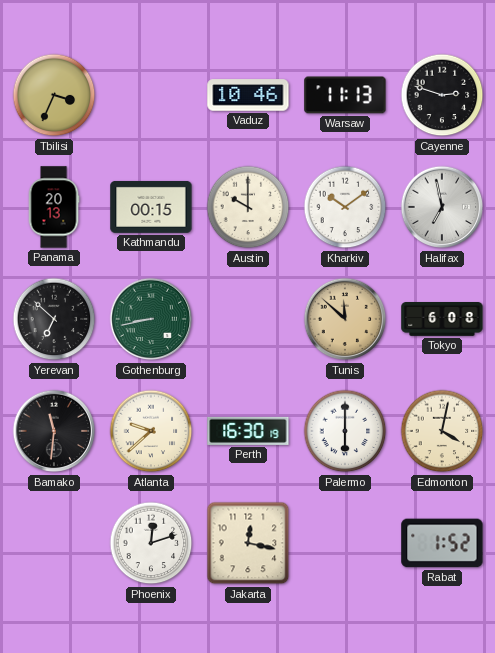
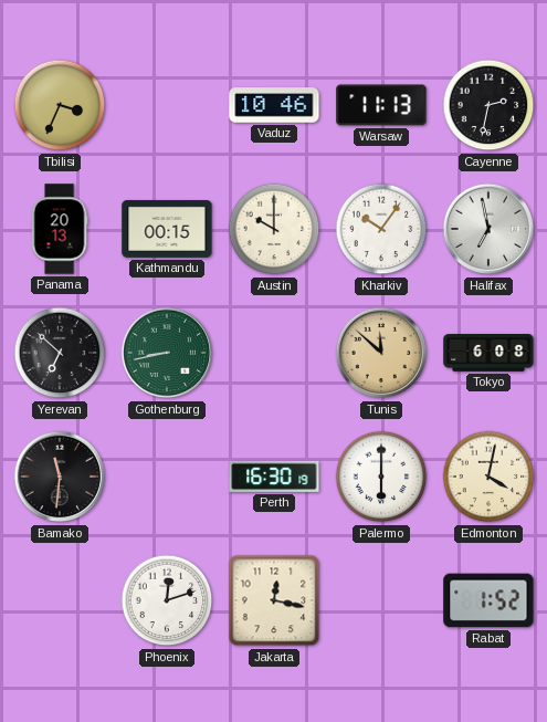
Cayenne: 2:48 -> 2:32 (488, 105)
Kharkiv: 10:09 -> 10:06 (381, 229)
Atlanta: 9:38 -> none (151, 431)
